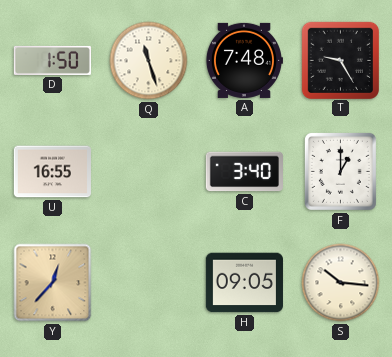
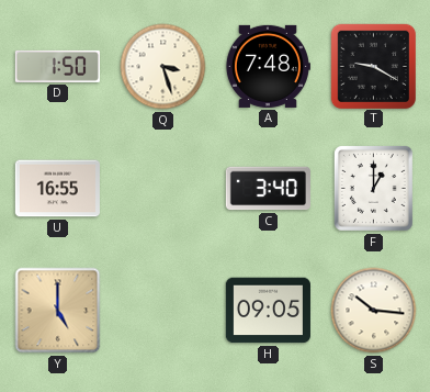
Q: 11:27 -> 3:27 (163, 67)
T: 9:25 -> 9:20 (373, 66)
Y: 12:37 -> 5:00 (58, 311)
